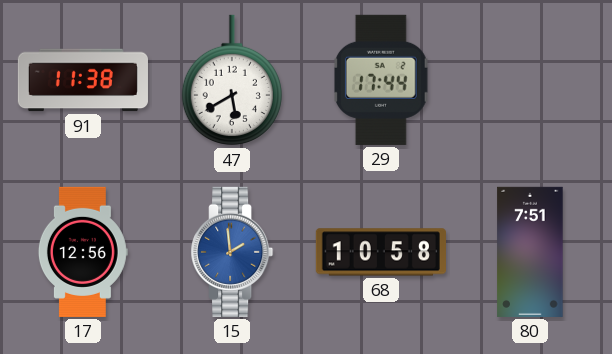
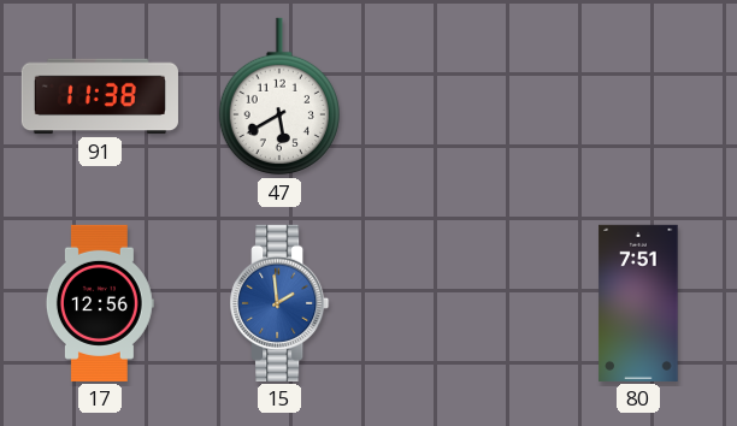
29: 17:44 -> none (381, 80)
68: 10:58 -> none (381, 252)
